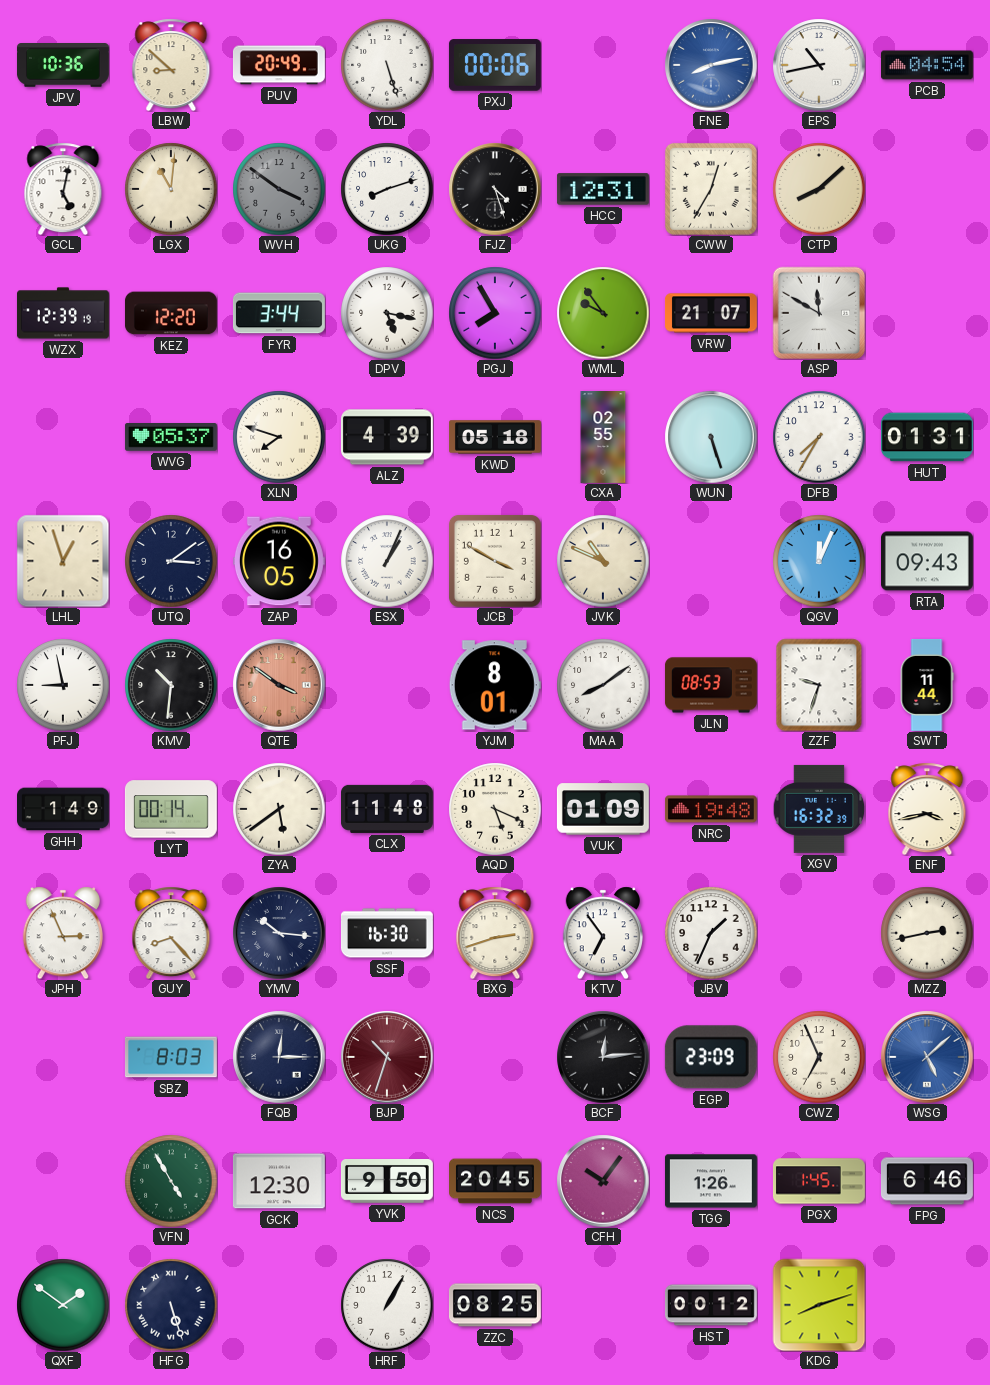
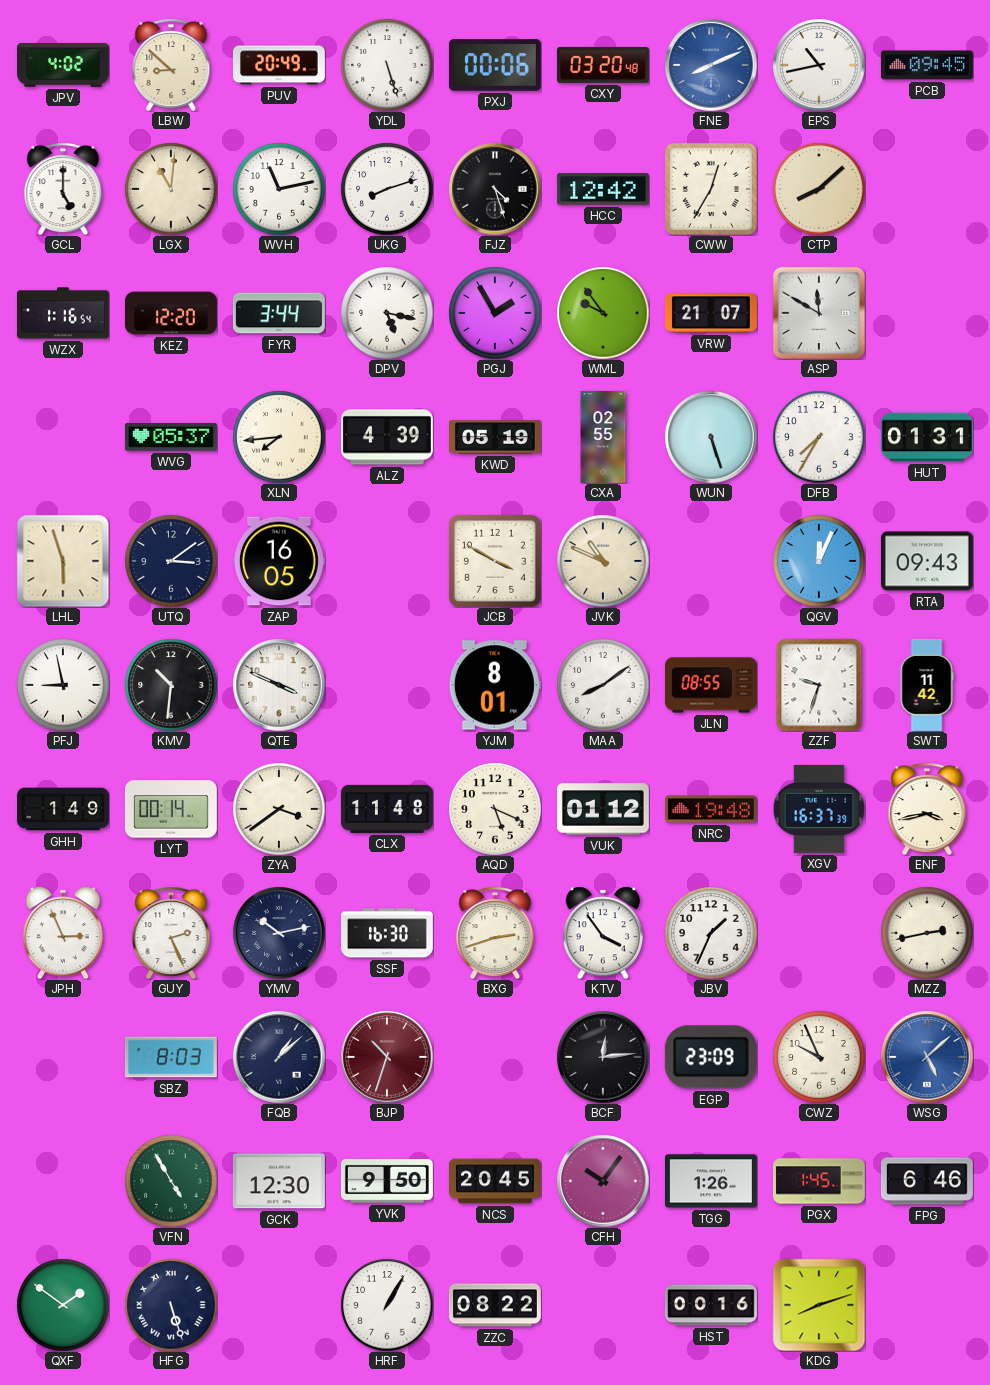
JPV: 10:36 -> 4:02 (63, 65)
CXY: none -> 03:20 (603, 65)
FNE: 8:13 -> 8:11 (711, 65)
PCB: 04:54 -> 09:45 (927, 65)
GCL: 5:02 -> 5:00 (63, 189)
WVH: 3:51 -> 11:13 (279, 189)
WVH dial: grey -> white (279, 189)
HCC: 12:31 -> 12:42 (603, 189)
WZX: 12:39 -> 1:16 (63, 313)
PGJ: 7:55 -> 1:55 (495, 313)
XLN: 7:48 -> 7:44 (279, 437)
KWD: 05:18 -> 05:19 (496, 437)
LHL: 12:57 -> 5:57 (63, 561)
ESX: 1:04 -> none (387, 561)
QTE: 3:51 -> 3:49 (279, 685)
QTE dial: salmon -> white (279, 685)
JLN: 08:53 -> 08:55 (711, 685)
SWT: 11:44 -> 11:42 (927, 685)
ZYA: 5:39 -> 3:39 (279, 809)
VUK: 01:09 -> 01:12 (603, 809)
XGV: 16:32 -> 16:37 (819, 809)
GUY: 8:23 -> 2:26 (171, 933)
YMV: 10:16 -> 10:13 (279, 933)
KTV: 6:54 -> 3:54 (602, 933)
FQB: 12:15 -> 1:08 (279, 1057)
CWZ: 6:56 -> 9:56 (819, 1057)
ZZC: 08:25 -> 08:22 (495, 1305)
HST: 00:12 -> 00:16 (711, 1305)
